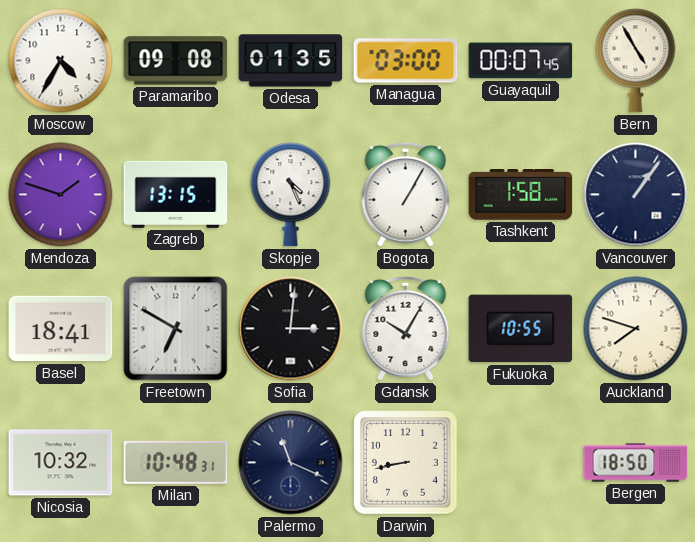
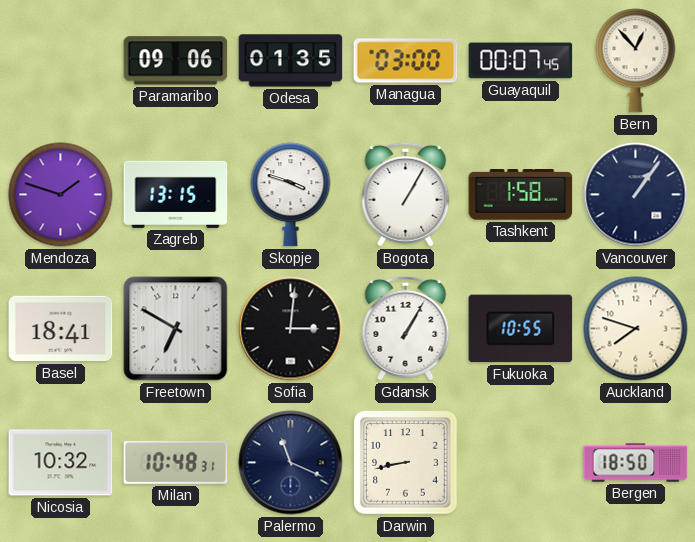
Moscow: 4:35 -> none (61, 61)
Paramaribo: 09:08 -> 09:06 (176, 61)
Bern: 4:55 -> 12:53 (636, 61)
Skopje: 4:26 -> 3:48 (291, 195)
Gdansk: 10:05 -> 1:05 (406, 328)
